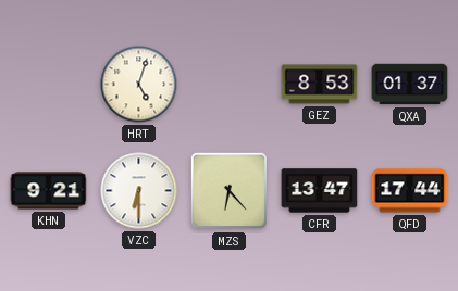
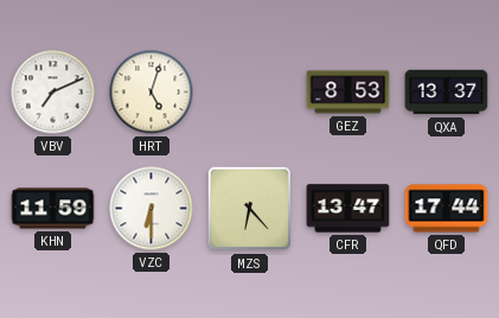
VBV: none -> 7:11 (53, 93)
QXA: 01:37 -> 13:37 (447, 93)
KHN: 9:21 -> 11:59 (53, 209)
